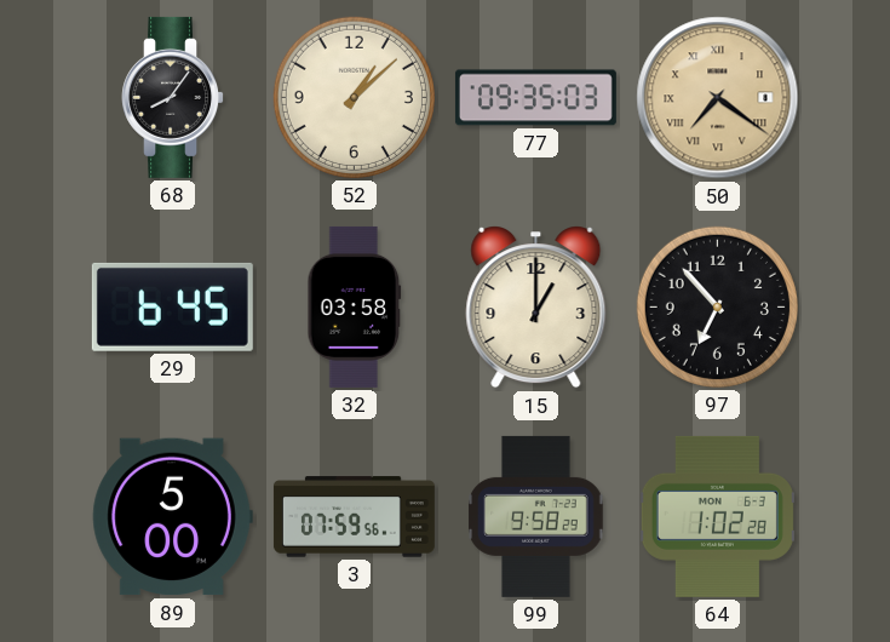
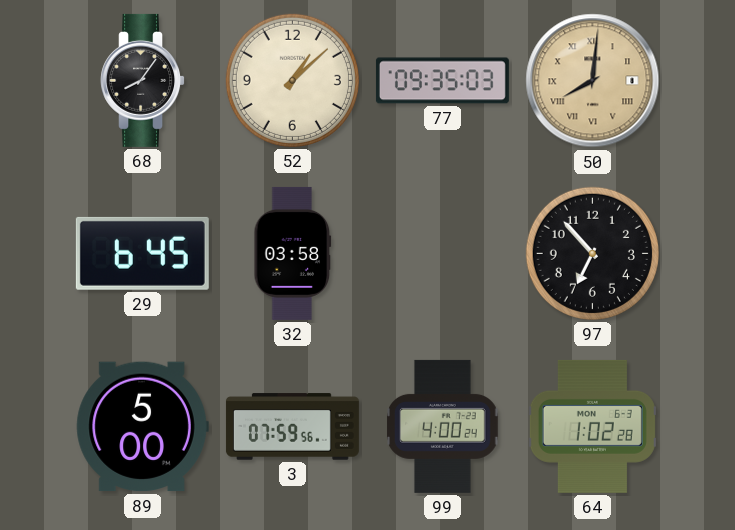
50: 7:21 -> 8:01 (593, 81)
15: 1:00 -> none (536, 308)
99: 9:58 -> 4:00 (443, 426)
